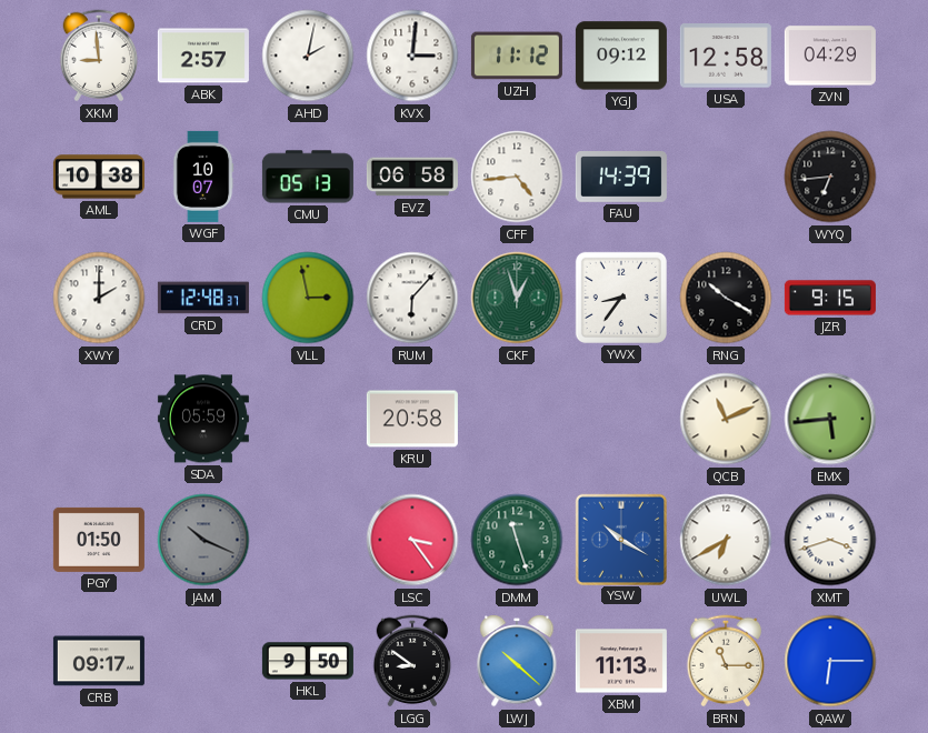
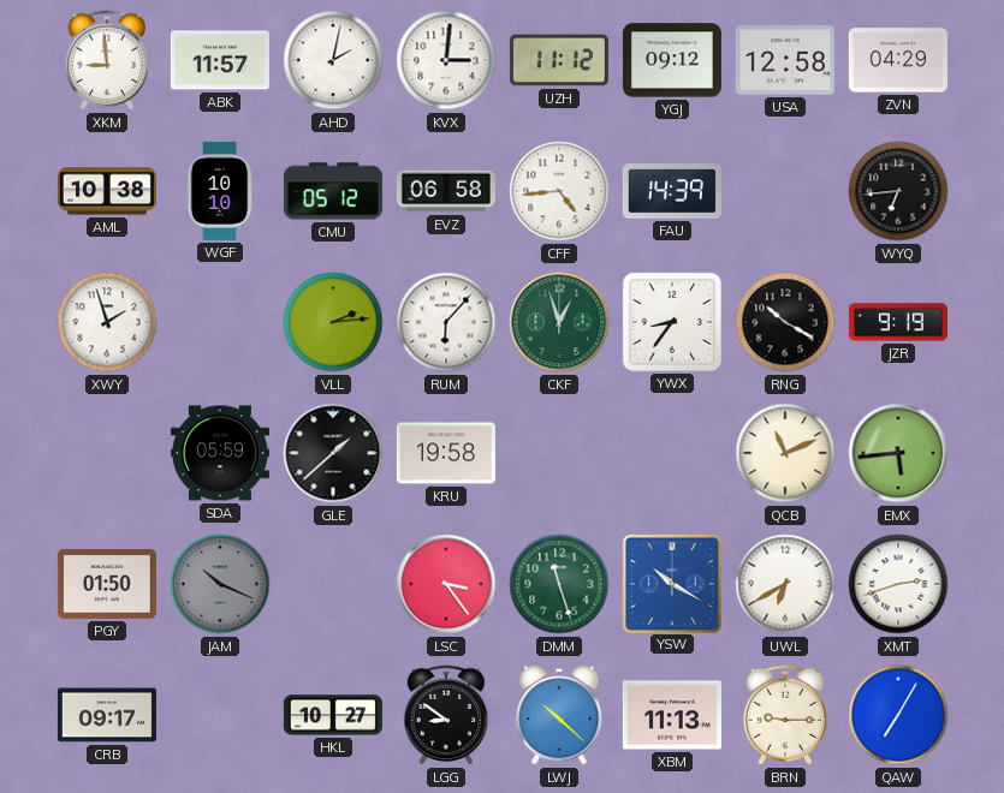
ABK: 2:57 -> 11:57 (220, 60)
WGF: 10:07 -> 10:10 (220, 191)
CMU: 05:13 -> 05:12 (333, 191)
XWY: 2:00 -> 1:57 (107, 322)
CRD: 12:48 -> none (203, 298)
VLL: 2:58 -> 2:14 (333, 322)
JZR: 9:15 -> 9:19 (898, 322)
GLE: none -> 1:38 (333, 453)
KRU: 20:58 -> 19:58 (446, 453)
XMT: 3:42 -> 2:42 (898, 584)
HKL: 9:50 -> 10:27 (333, 715)
BRN: 11:15 -> 9:15 (785, 715)
QAW: 6:15 -> 7:05 (898, 715)
